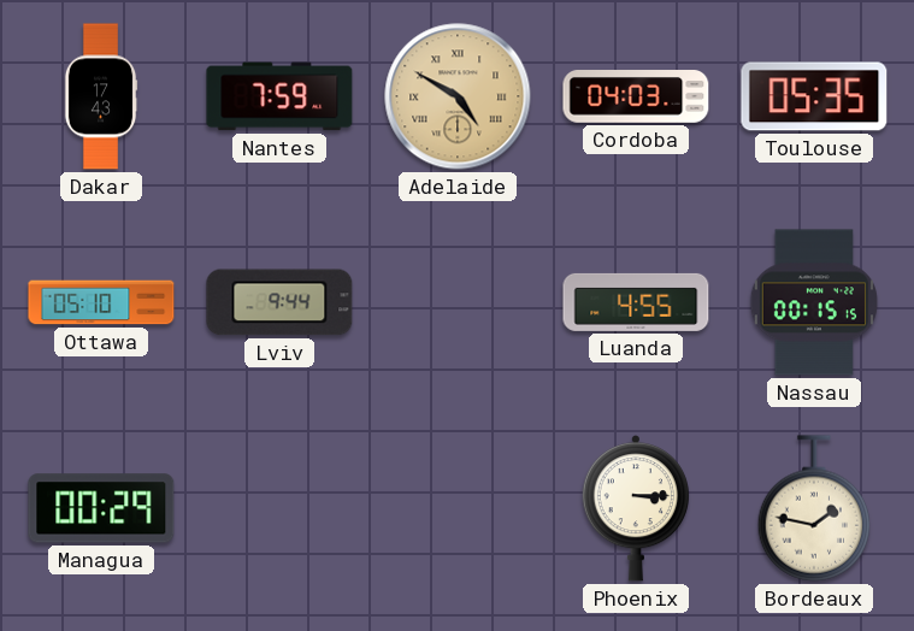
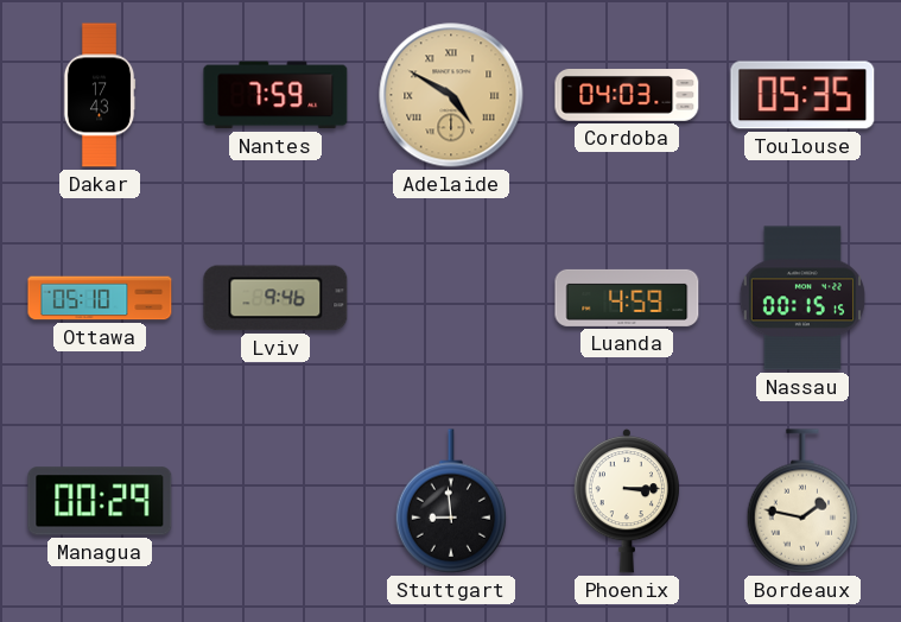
Lviv: 9:44 -> 9:46 (275, 298)
Luanda: 4:55 -> 4:59 (627, 298)
Stuttgart: none -> 8:59 (451, 501)
